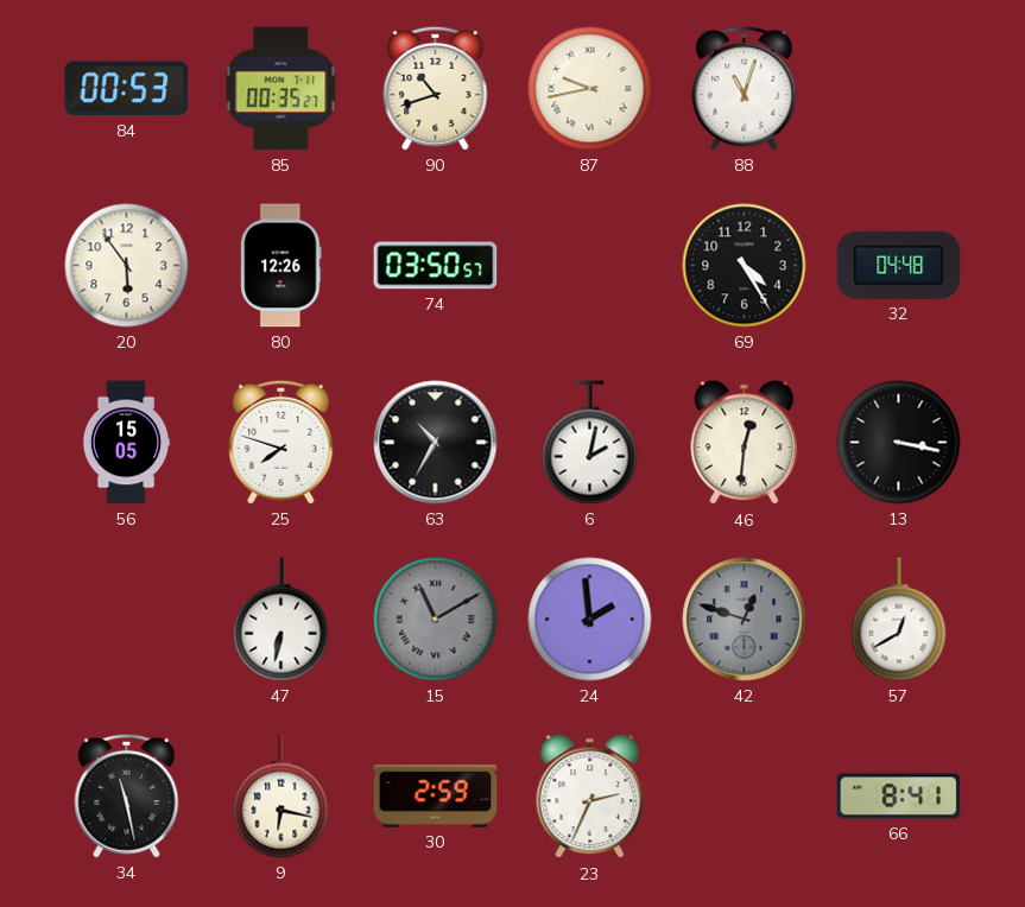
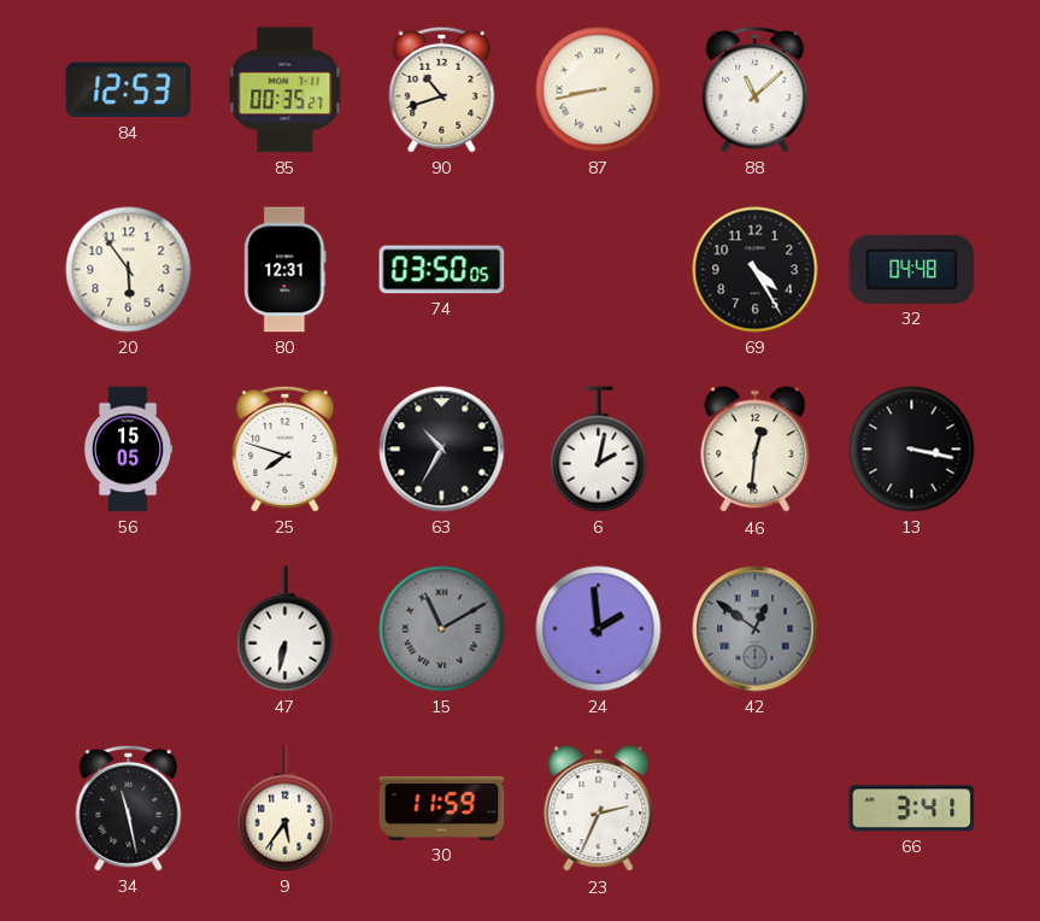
84: 00:53 -> 12:53 (129, 90)
87: 9:43 -> 8:43 (599, 90)
88: 11:03 -> 11:08 (756, 89)
80: 12:26 -> 12:31 (286, 270)
74: 03:50:57 -> 03:50:05 (442, 270)
42: 12:48 -> 12:51 (756, 629)
57: 12:40 -> none (899, 620)
9: 6:17 -> 5:36 (286, 809)
30: 2:59 -> 11:59 (442, 808)
66: 8:41 -> 3:41 (912, 809)
